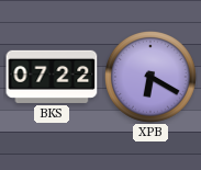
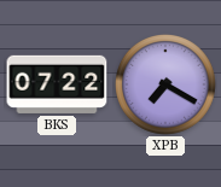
XPB: 6:20 -> 7:20 (167, 86)
